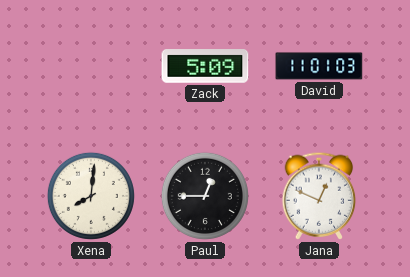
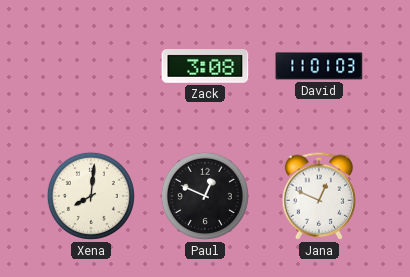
Zack: 5:09 -> 3:08 (205, 66)
Paul: 12:45 -> 12:49 (205, 196)
